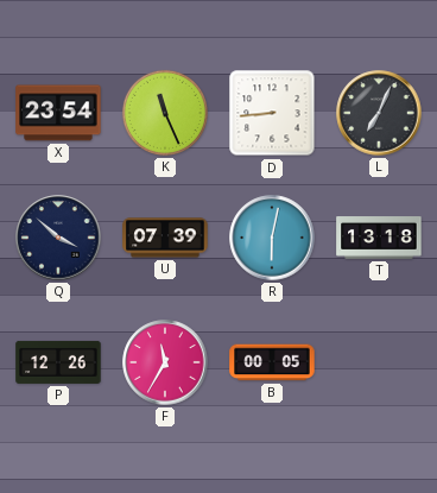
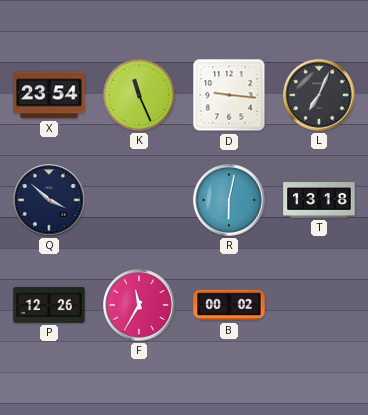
D: 8:44 -> 9:16 (229, 95)
U: 07:39 -> none (165, 238)
B: 00:05 -> 00:02 (229, 305)
